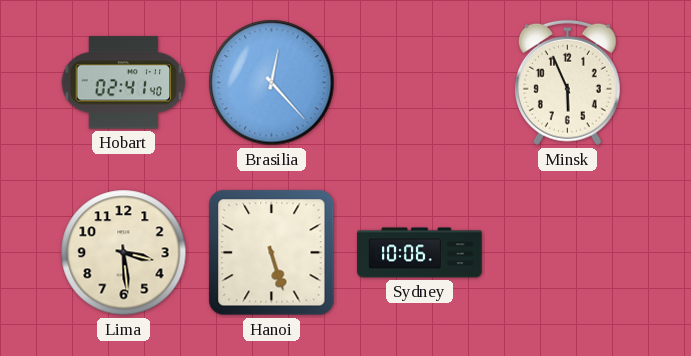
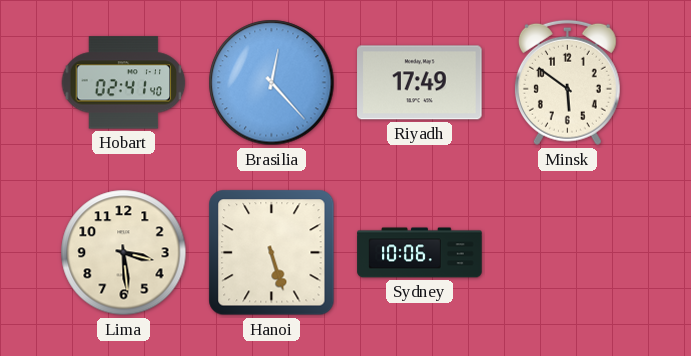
Riyadh: none -> 17:49 (420, 83)
Minsk: 5:56 -> 5:51 (567, 83)
